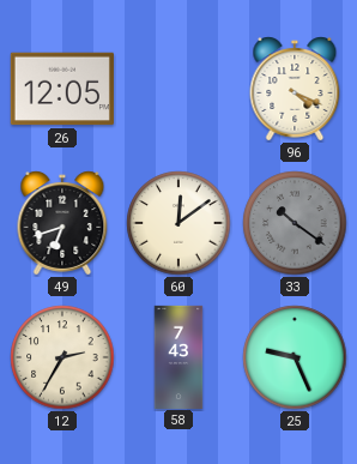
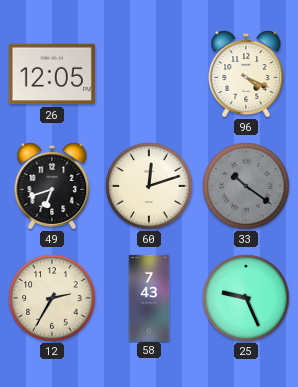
60: 12:09 -> 12:12 (149, 186)
